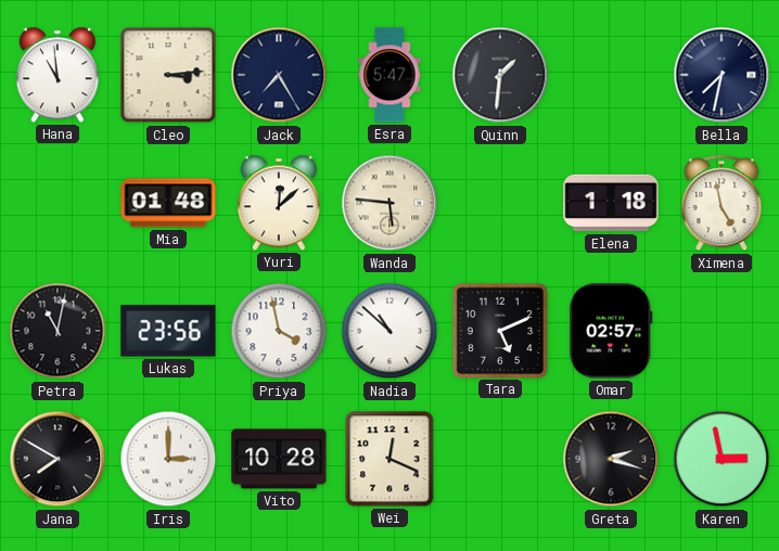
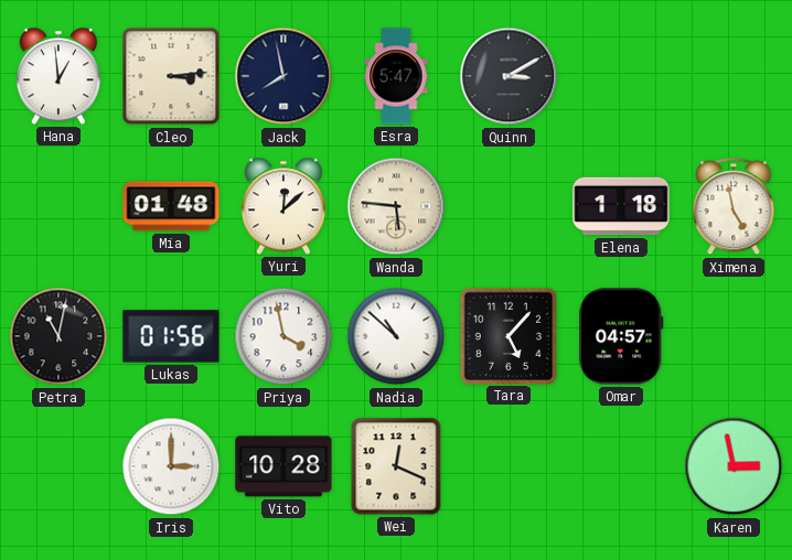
Hana: 10:59 -> 12:59 (58, 76)
Jack: 7:25 -> 7:58 (283, 76)
Quinn: 1:31 -> 3:10 (509, 76)
Bella: 7:32 -> none (721, 75)
Lukas: 23:56 -> 01:56 (171, 336)
Tara: 5:11 -> 5:07 (507, 335)
Omar: 02:57 -> 04:57 (621, 336)
Jana: 7:50 -> none (58, 459)
Greta: 2:18 -> none (611, 459)
